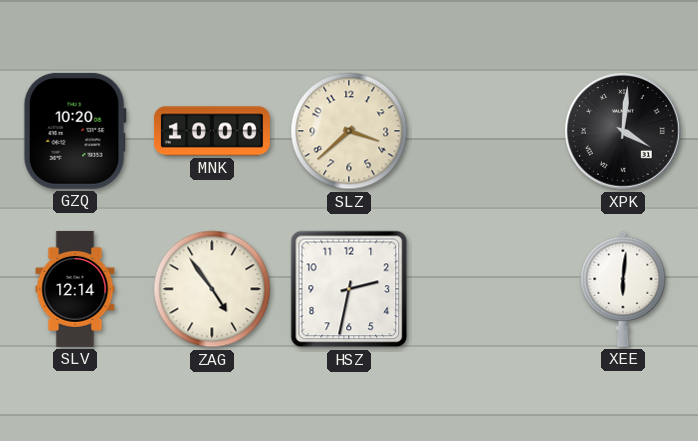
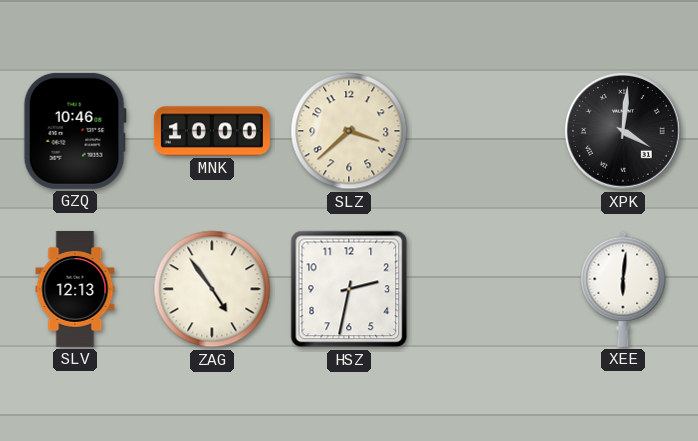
GZQ: 10:20 -> 10:46 (75, 131)
SLV: 12:14 -> 12:13 (75, 289)
